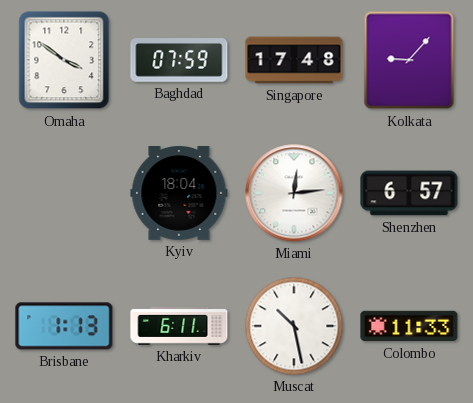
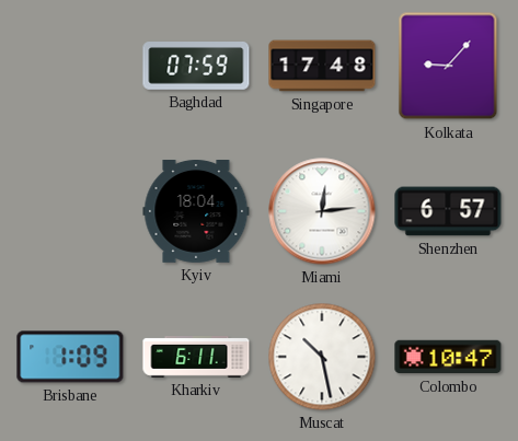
Omaha: 3:51 -> none (64, 60)
Brisbane: 1:13 -> 1:09 (70, 357)
Colombo: 11:33 -> 10:47 (448, 357)
